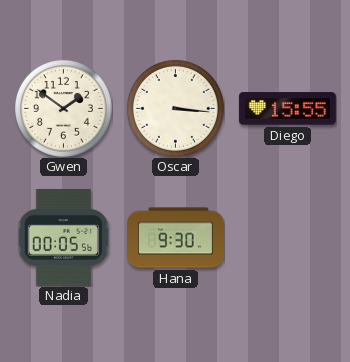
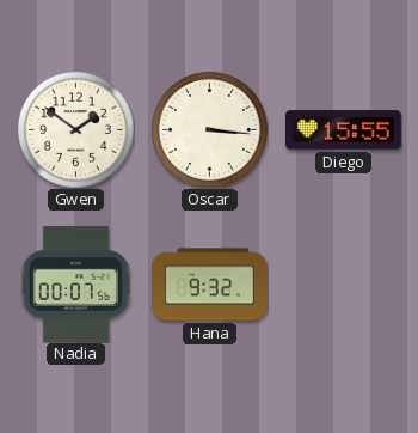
Nadia: 00:05 -> 00:07 (76, 283)
Hana: 9:30 -> 9:32 (210, 285)
